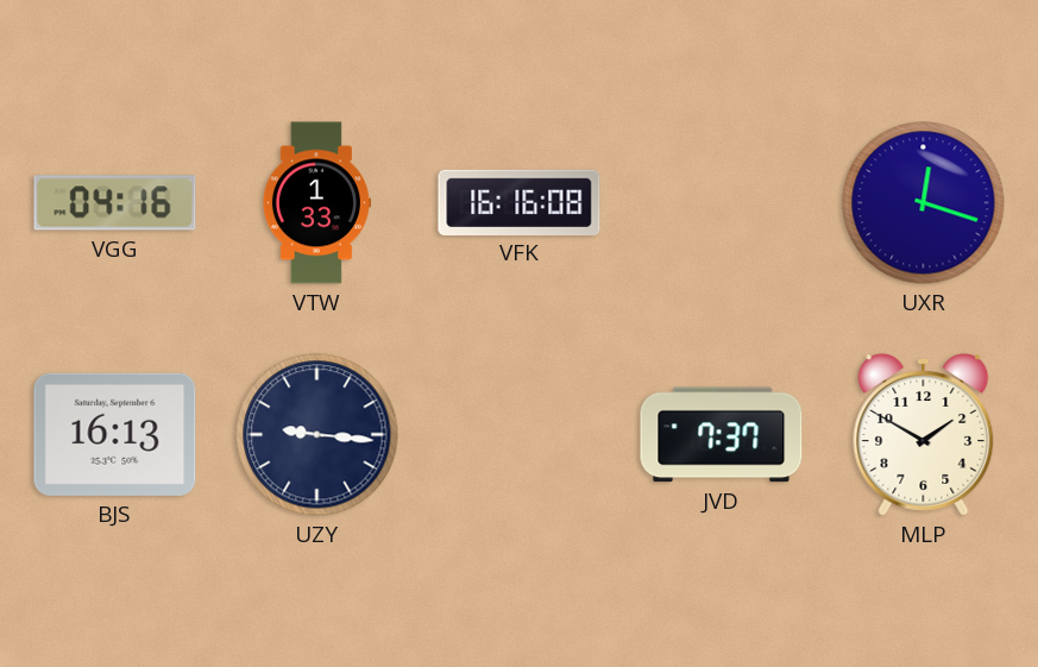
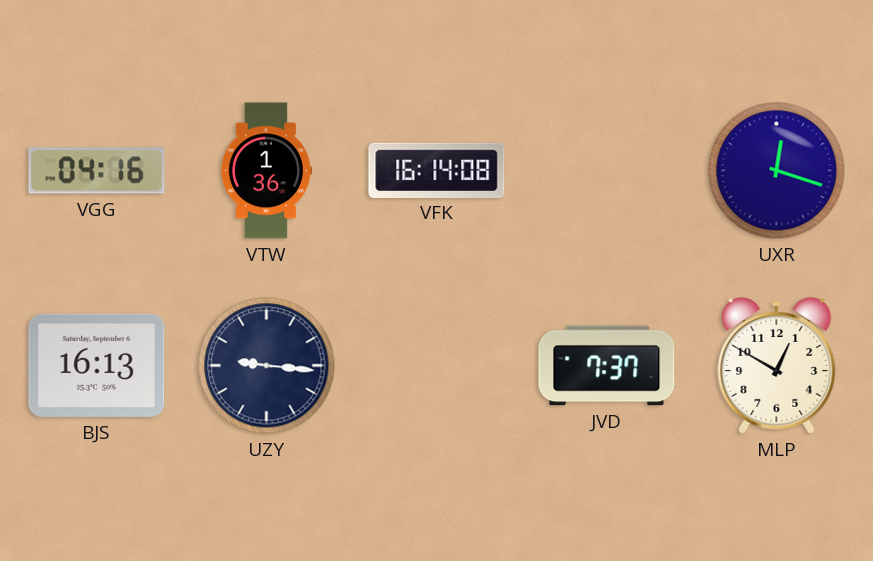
VTW: 1:33 -> 1:36 (266, 171)
VFK: 16:16 -> 16:14 (437, 170)
MLP: 1:50 -> 12:50 (777, 365)
